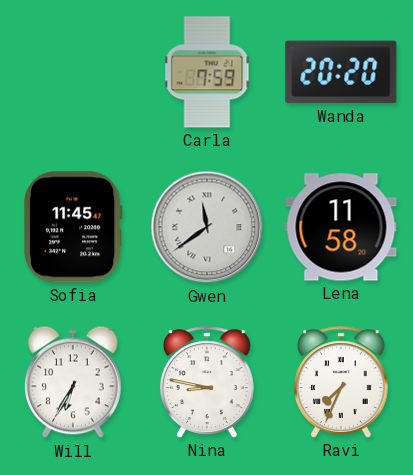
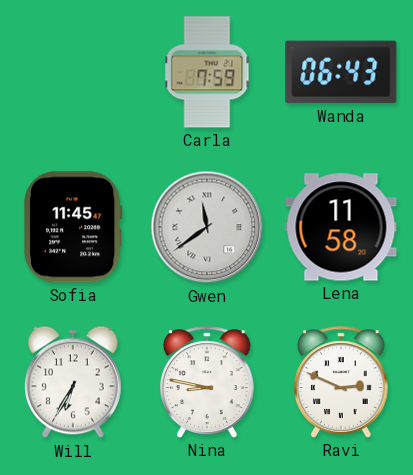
Wanda: 20:20 -> 06:43 (341, 72)
Ravi: 7:34 -> 2:49 (341, 382)
